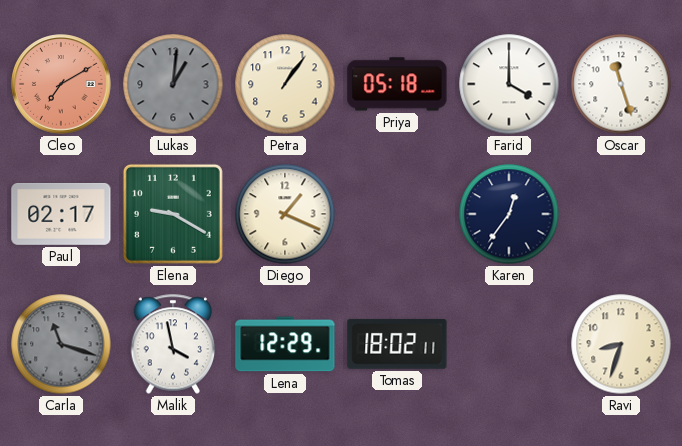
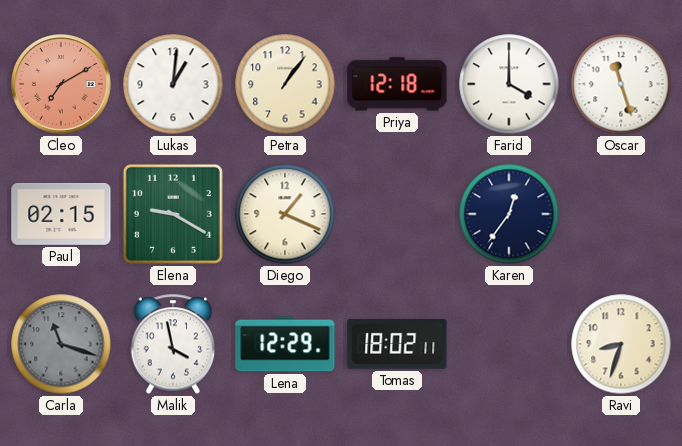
Lukas dial: grey -> white (173, 84)
Priya: 05:18 -> 12:18 (397, 84)
Paul: 02:17 -> 02:15 (61, 214)
